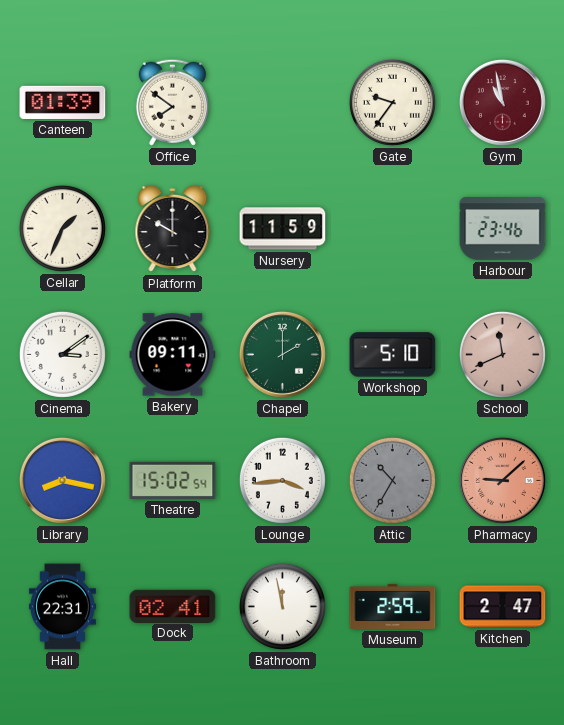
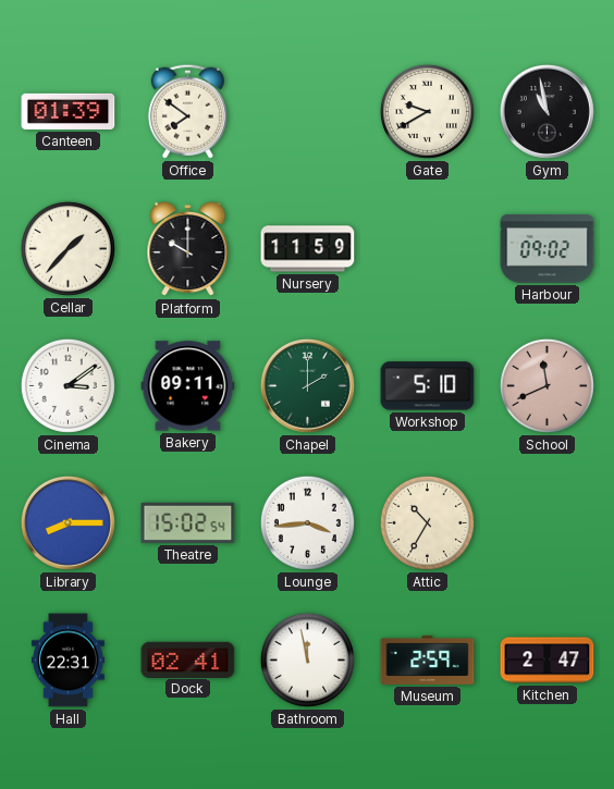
Gate: 9:36 -> 9:40 (427, 111)
Gym dial: burgundy -> black (547, 111)
Cellar: 1:34 -> 1:37 (67, 248)
Harbour: 23:46 -> 09:02 (548, 249)
Library: 8:17 -> 8:15 (67, 522)
Attic dial: grey -> cream (427, 522)
Pharmacy: 9:08 -> none (502, 480)
